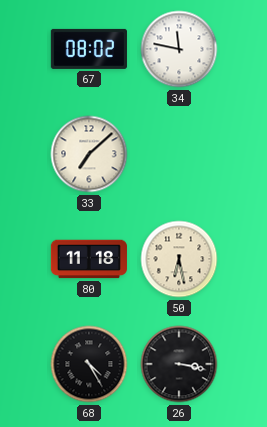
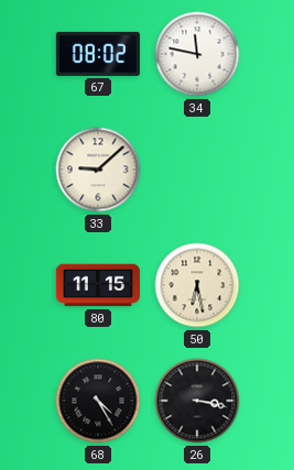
33: 7:08 -> 9:08 (98, 170)
80: 11:18 -> 11:15 (98, 285)
